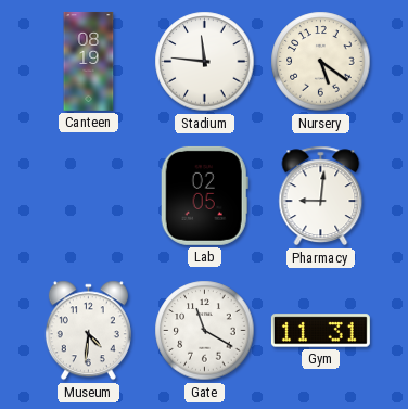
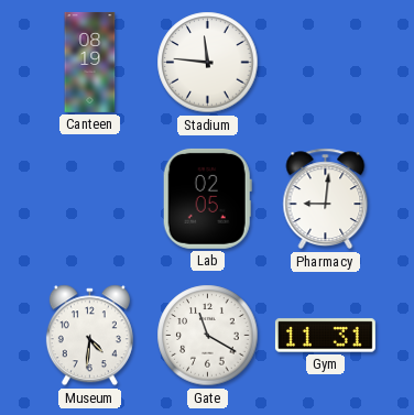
Nursery: 5:21 -> none (321, 62)
